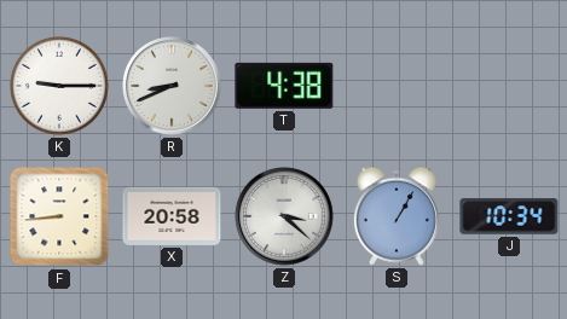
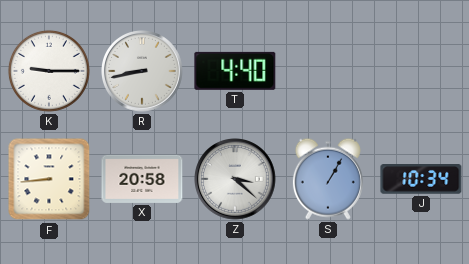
R: 8:41 -> 8:43 (143, 72)
T: 4:38 -> 4:40 (235, 71)
